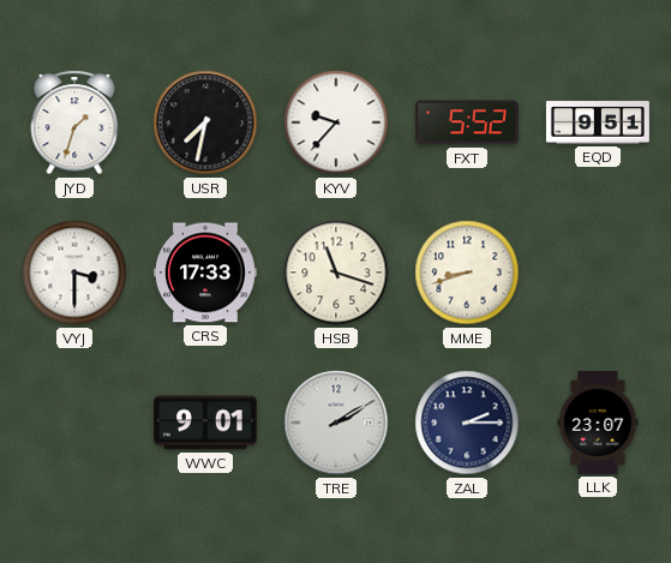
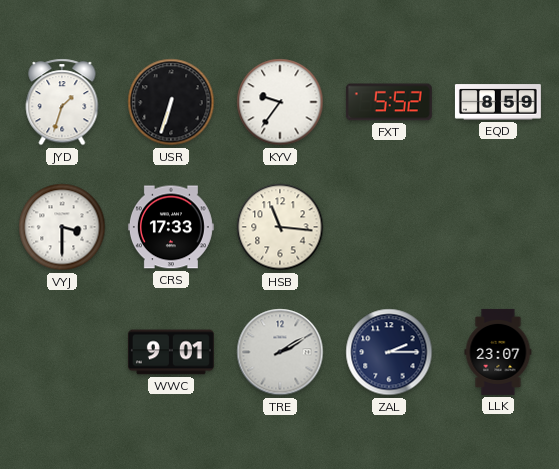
USR: 7:32 -> 6:33 (171, 102)
KYV: 9:37 -> 9:36 (280, 102)
EQD: 9:51 -> 8:59 (498, 102)
HSB: 11:18 -> 11:16 (280, 227)
MME: 8:42 -> none (467, 272)
